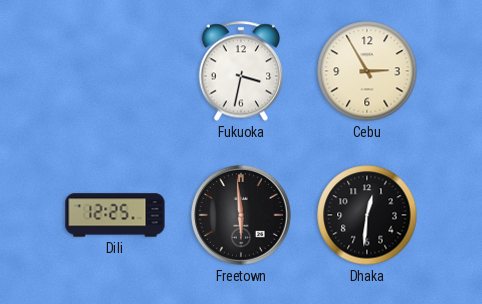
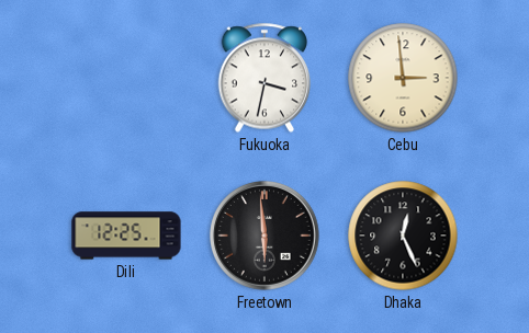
Cebu: 2:55 -> 2:59 (403, 78)
Dhaka: 12:31 -> 12:26 (403, 236)
